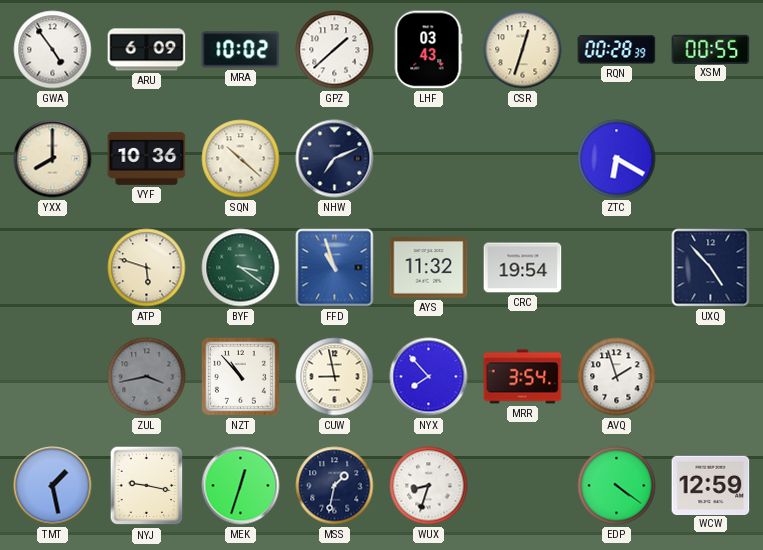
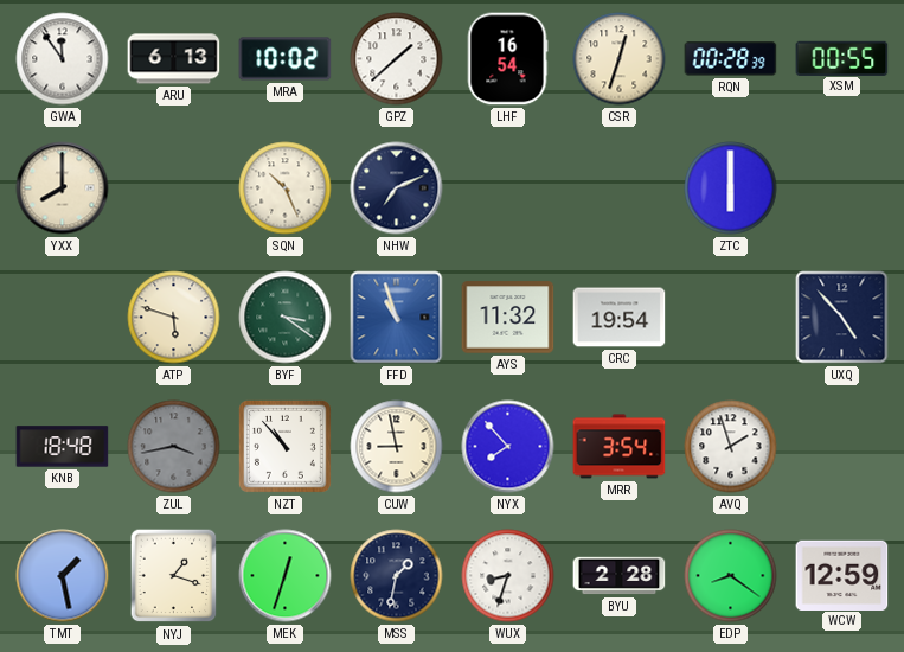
GWA: 4:54 -> 11:54 (63, 59)
ARU: 6:09 -> 6:13 (174, 59)
LHF: 03:43 -> 16:54 (507, 59)
VYF: 10:36 -> none (147, 158)
SQN: 10:22 -> 10:26 (286, 188)
ZTC: 6:20 -> 6:00 (731, 188)
KNB: none -> 18:48 (63, 447)
NYJ: 9:17 -> 1:18 (174, 576)
BYU: none -> 2:28 (620, 576)
EDP: 4:21 -> 8:21 (731, 576)
